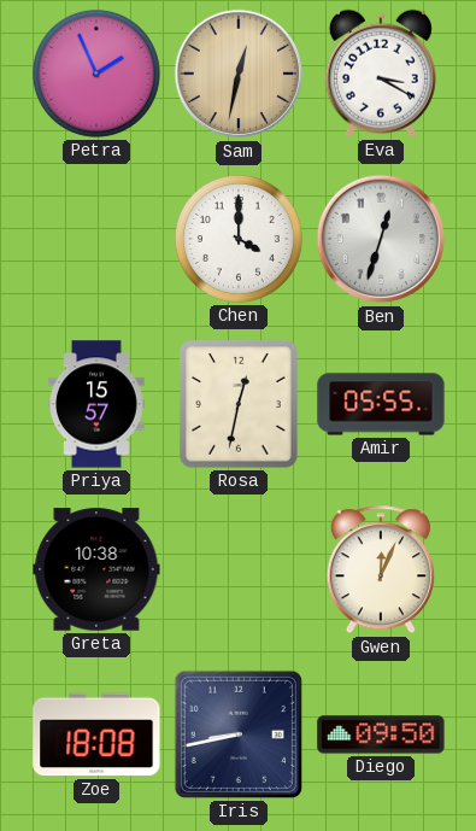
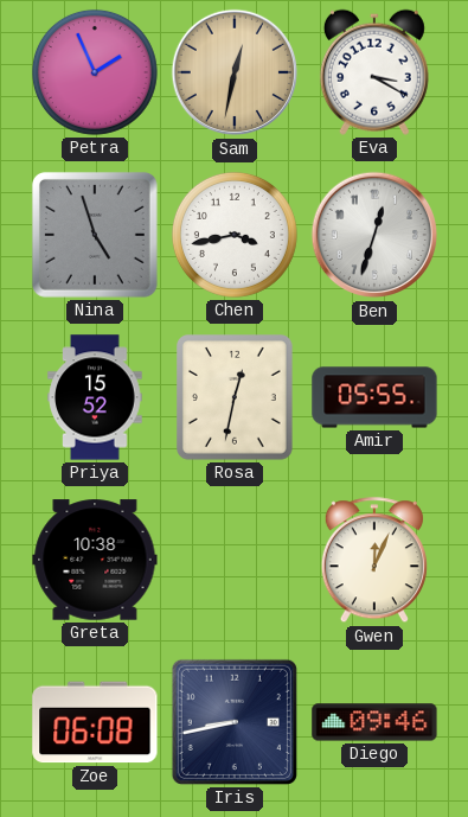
Nina: none -> 4:57 (95, 235)
Chen: 4:00 -> 3:43 (235, 235)
Priya: 15:57 -> 15:52 (95, 397)
Zoe: 18:08 -> 06:08 (95, 722)
Diego: 09:50 -> 09:46 (374, 722)
